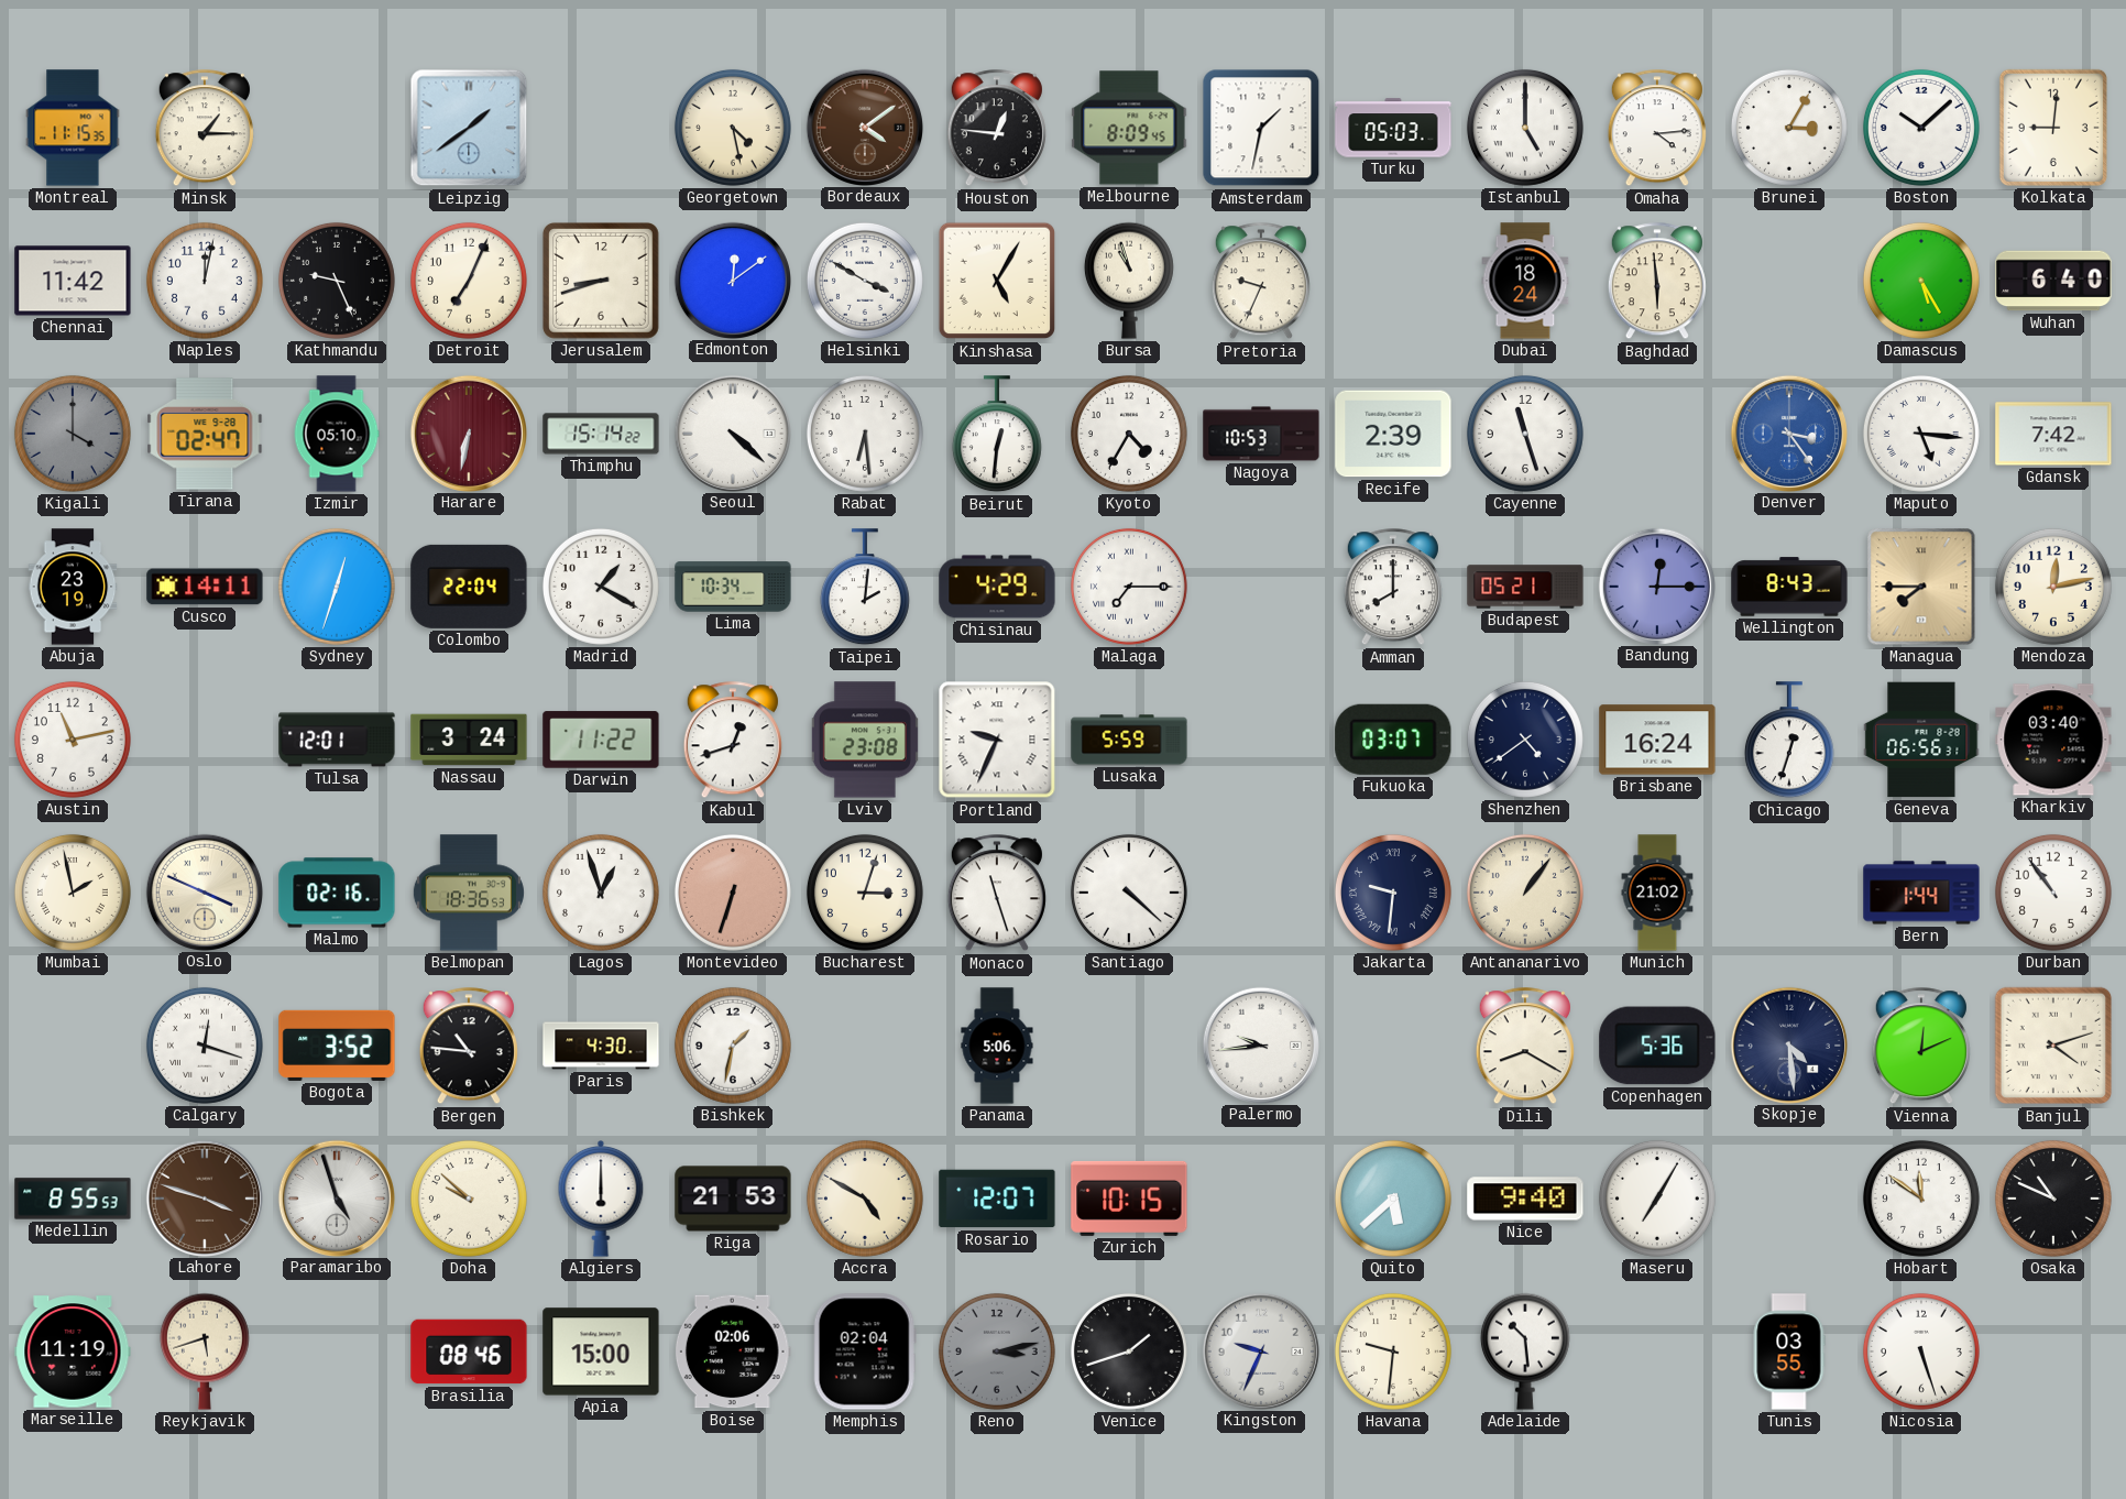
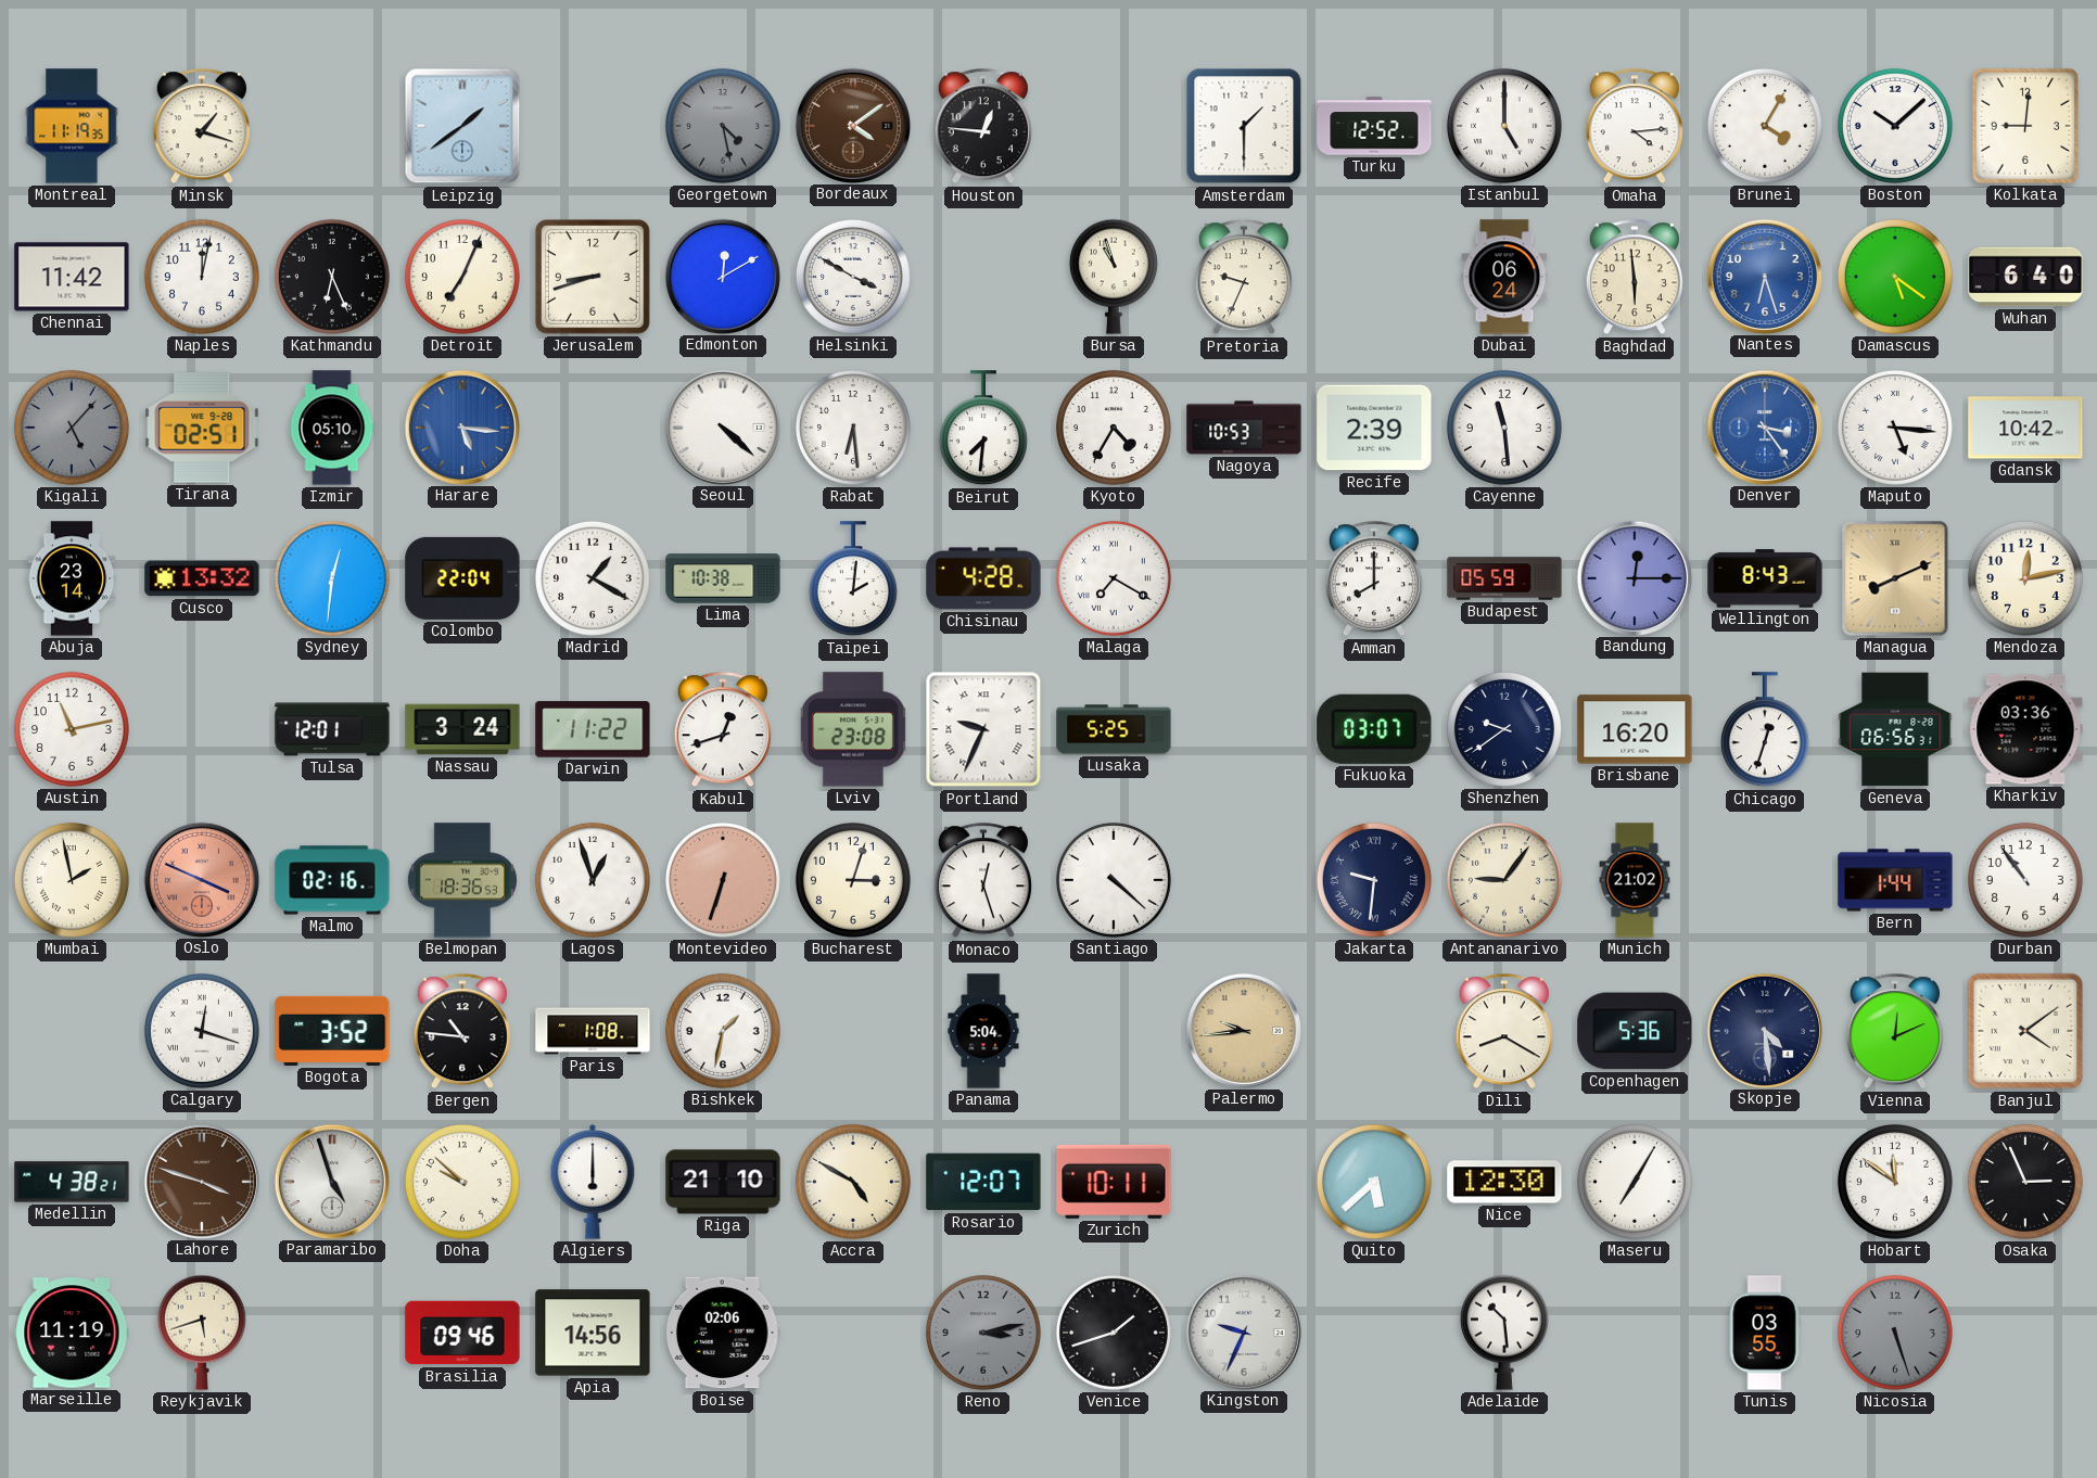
Montreal: 11:15 -> 11:19 (72, 126)
Minsk: 1:15 -> 1:18 (202, 127)
Georgetown dial: cream -> grey (723, 126)
Melbourne: 8:09 -> none (1129, 128)
Amsterdam: 1:32 -> 1:30 (1244, 126)
Turku: 05:03 -> 12:52 (1374, 126)
Brunei: 3:05 -> 4:05 (1765, 126)
Kathmandu: 9:26 -> 6:26 (332, 277)
Edmonton: 12:09 -> 12:10 (722, 276)
Kinshasa: 5:05 -> none (997, 281)
Dubai: 18:24 -> 06:24 (1504, 277)
Nantes: none -> 6:27 (1764, 276)
Damascus: 5:25 -> 5:21 (1895, 277)
Kigali: 4:00 -> 5:07 (72, 428)
Tirana: 02:47 -> 02:51 (202, 428)
Harare: 6:32 -> 5:16 (461, 426)
Harare dial: burgundy -> blue (461, 426)
Thimphu: 15:14 -> none (601, 434)
Beirut: 12:31 -> 7:31 (983, 429)
Cayenne: 11:27 -> 11:29 (1504, 428)
Gdansk: 7:42 -> 10:42 (2025, 428)
Abuja: 23:19 -> 23:14 (72, 578)
Cusco: 14:11 -> 13:32 (202, 578)
Sydney: 12:33 -> 12:31 (332, 578)
Lima: 10:34 -> 10:38 (723, 578)
Chisinau: 4:29 -> 4:28 (983, 578)
Malaga: 7:15 -> 7:20 (1114, 578)
Budapest: 05:21 -> 05:59 (1504, 578)
Managua: 7:45 -> 8:11 (1895, 578)
Lusaka: 5:59 -> 5:25 (1114, 729)
Shenzhen: 4:39 -> 9:39 (1504, 729)
Brisbane: 16:24 -> 16:20 (1635, 729)
Kharkiv: 03:40 -> 03:36 (2025, 729)
Oslo dial: cream -> salmon (201, 879)
Monaco: 11:27 -> 12:27 (983, 881)
Antananarivo: 1:06 -> 9:06 (1504, 880)
Paris: 4:30 -> 1:08 (593, 1031)
Panama: 5:06 -> 5:04 (983, 1031)
Palermo dial: white -> champagne (1243, 1030)
Banjul: 4:12 -> 4:09 (2025, 1031)
Medellin: 8:55 -> 4:38 (72, 1182)
Riga: 21:53 -> 21:10 (723, 1182)
Zurich: 10:15 -> 10:11 (1114, 1182)
Nice: 9:40 -> 12:30 (1504, 1182)
Osaka: 10:49 -> 2:56 (2025, 1182)
Brasilia: 08:46 -> 09:46 (462, 1333)
Apia: 15:00 -> 14:56 (593, 1333)
Memphis: 02:04 -> none (865, 1352)
Havana: 9:31 -> none (1393, 1352)
Nicosia dial: white -> grey (1895, 1333)
